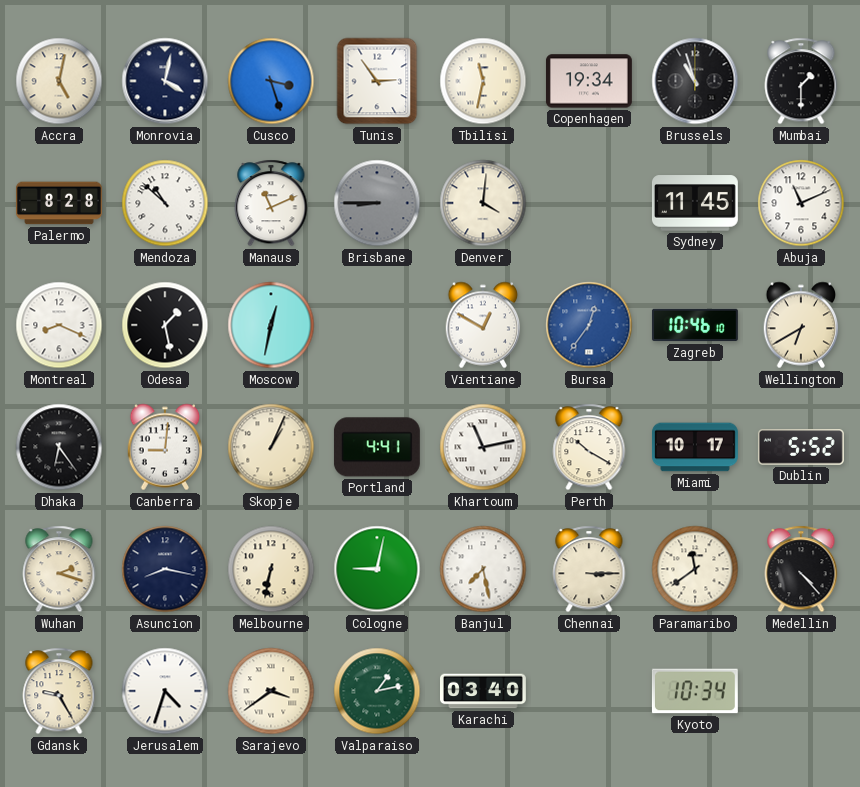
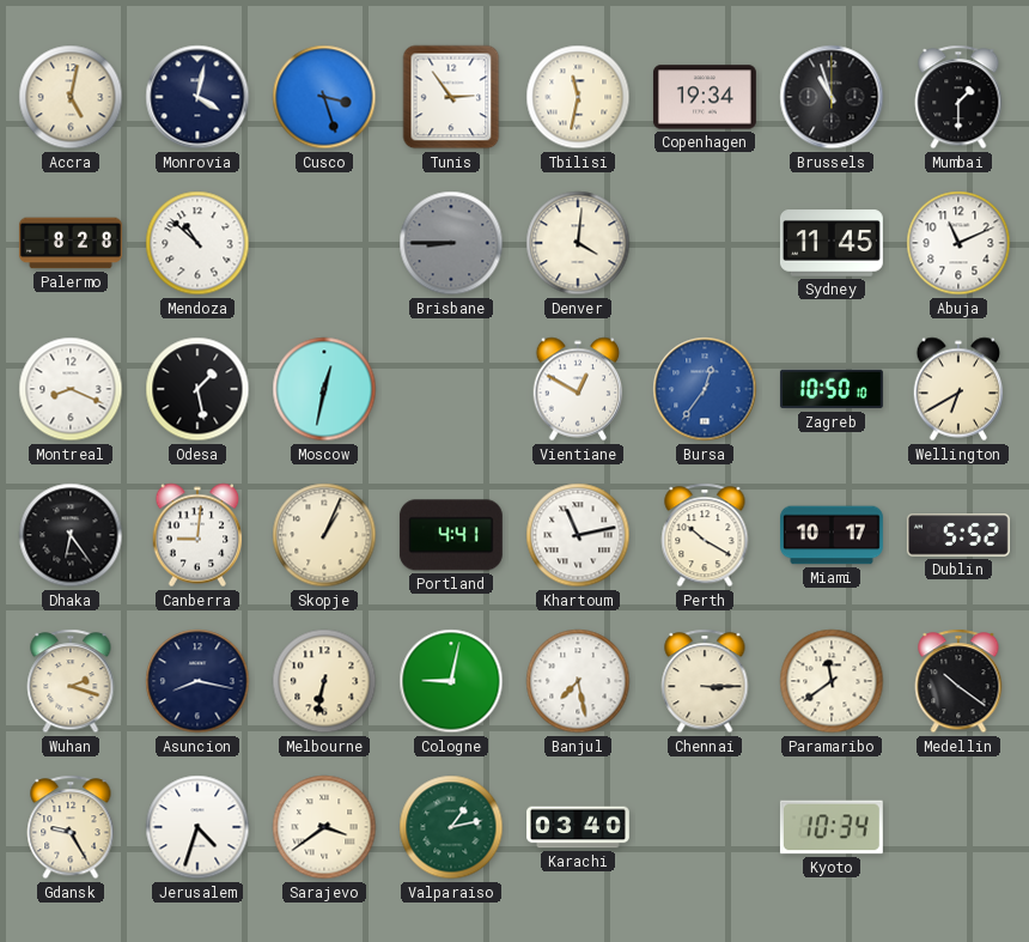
Manaus: 11:11 -> none (271, 203)
Zagreb: 10:46 -> 10:50 (832, 389)
Medellin: 4:23 -> 10:21 (958, 681)
